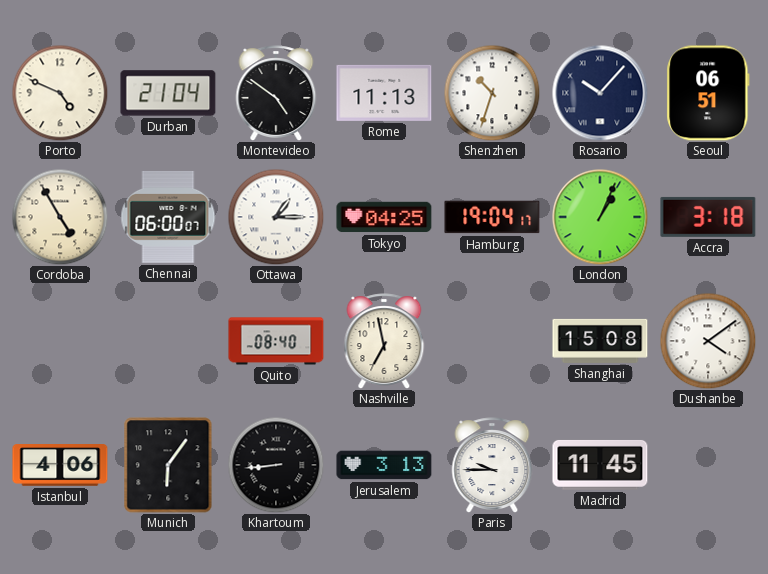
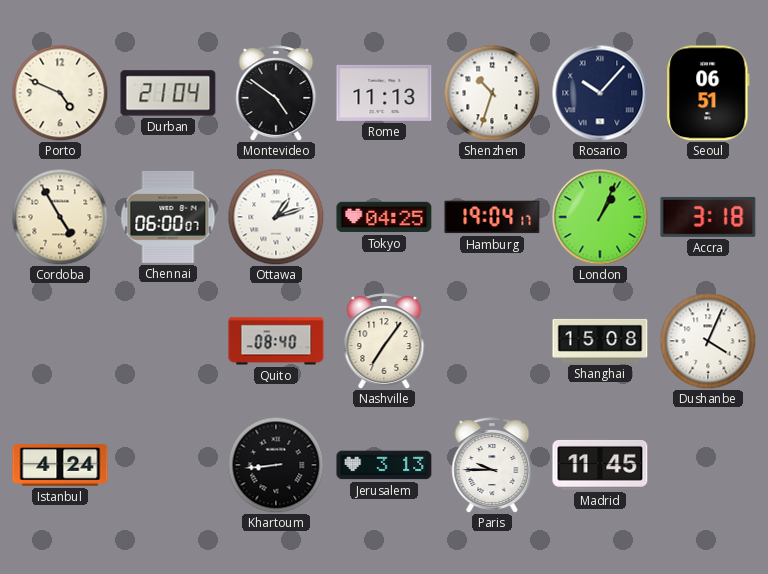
Ottawa: 1:15 -> 1:12 (276, 217)
Nashville: 6:58 -> 7:06 (384, 341)
Dushanbe: 4:09 -> 4:04 (708, 341)
Istanbul: 4:06 -> 4:24 (60, 466)
Munich: 6:06 -> none (168, 465)
